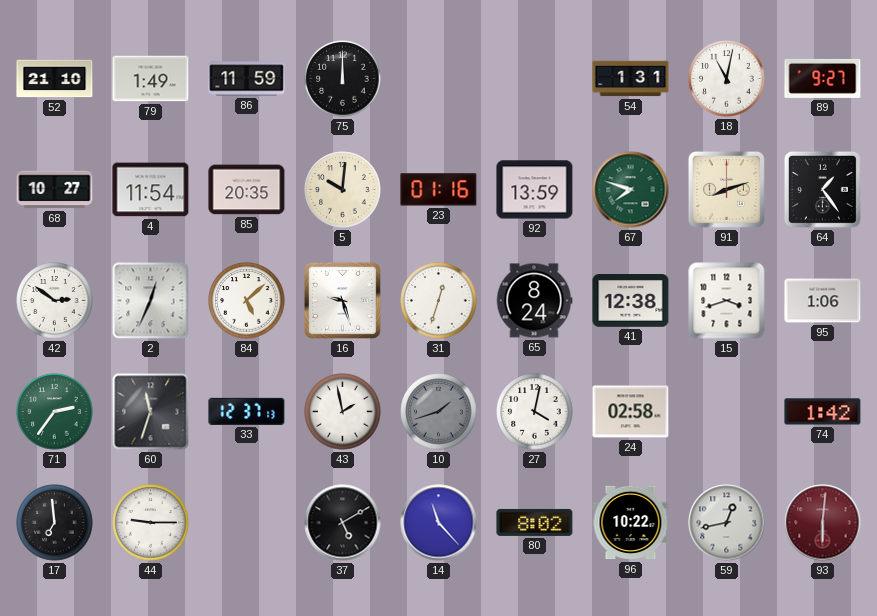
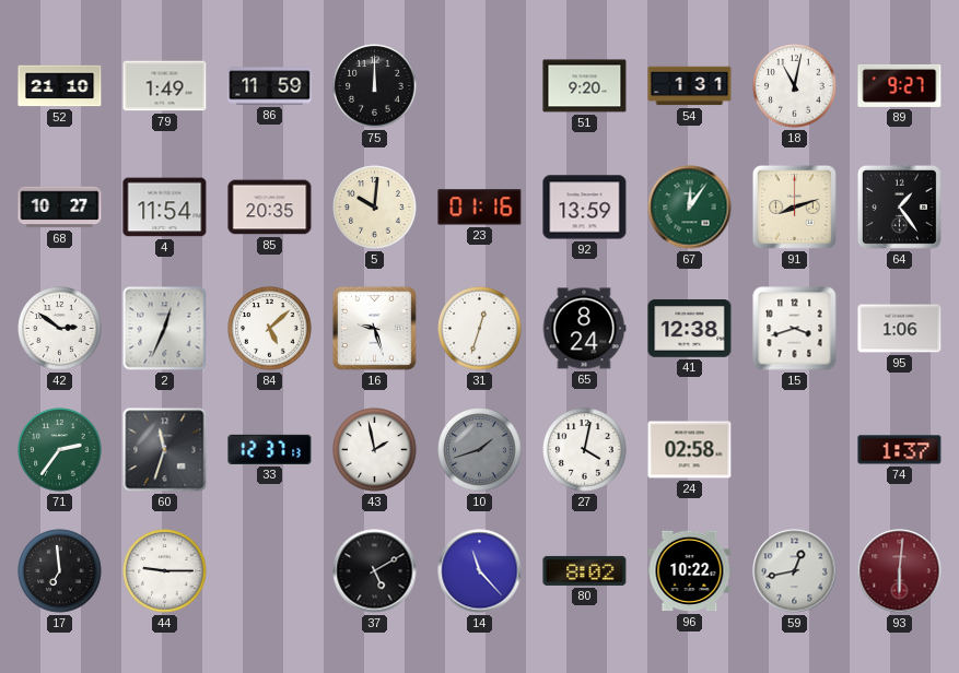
51: none -> 9:20 (585, 86)
67: 7:48 -> 12:06 (690, 208)
74: 1:42 -> 1:37 (900, 450)
